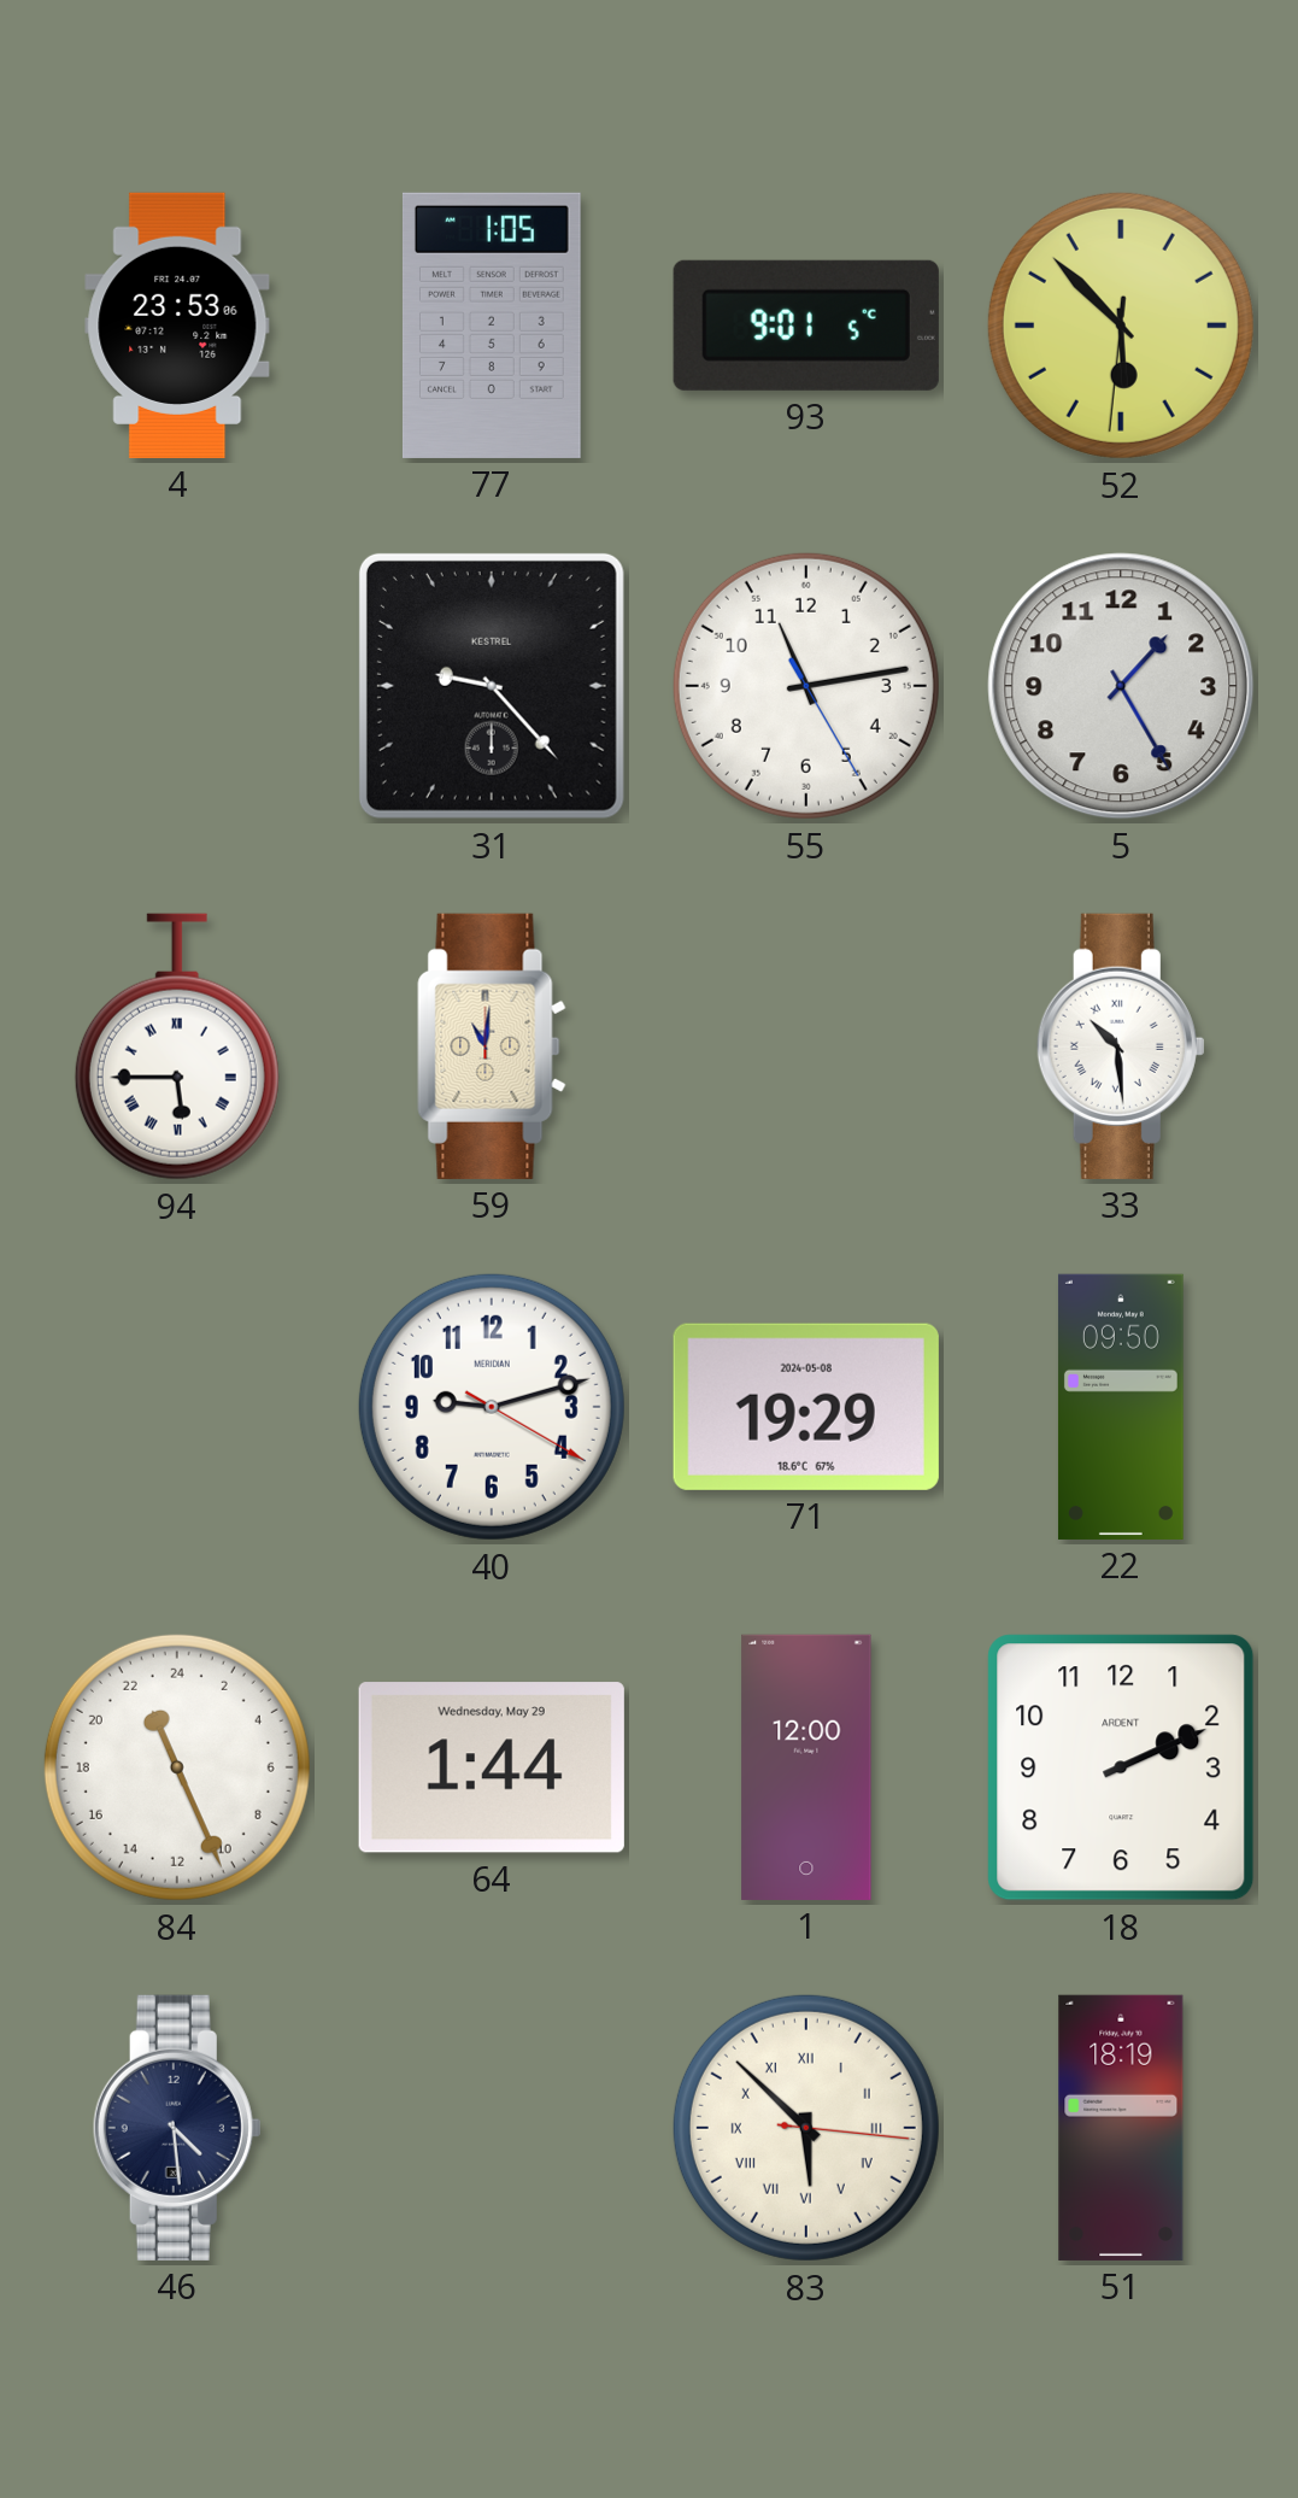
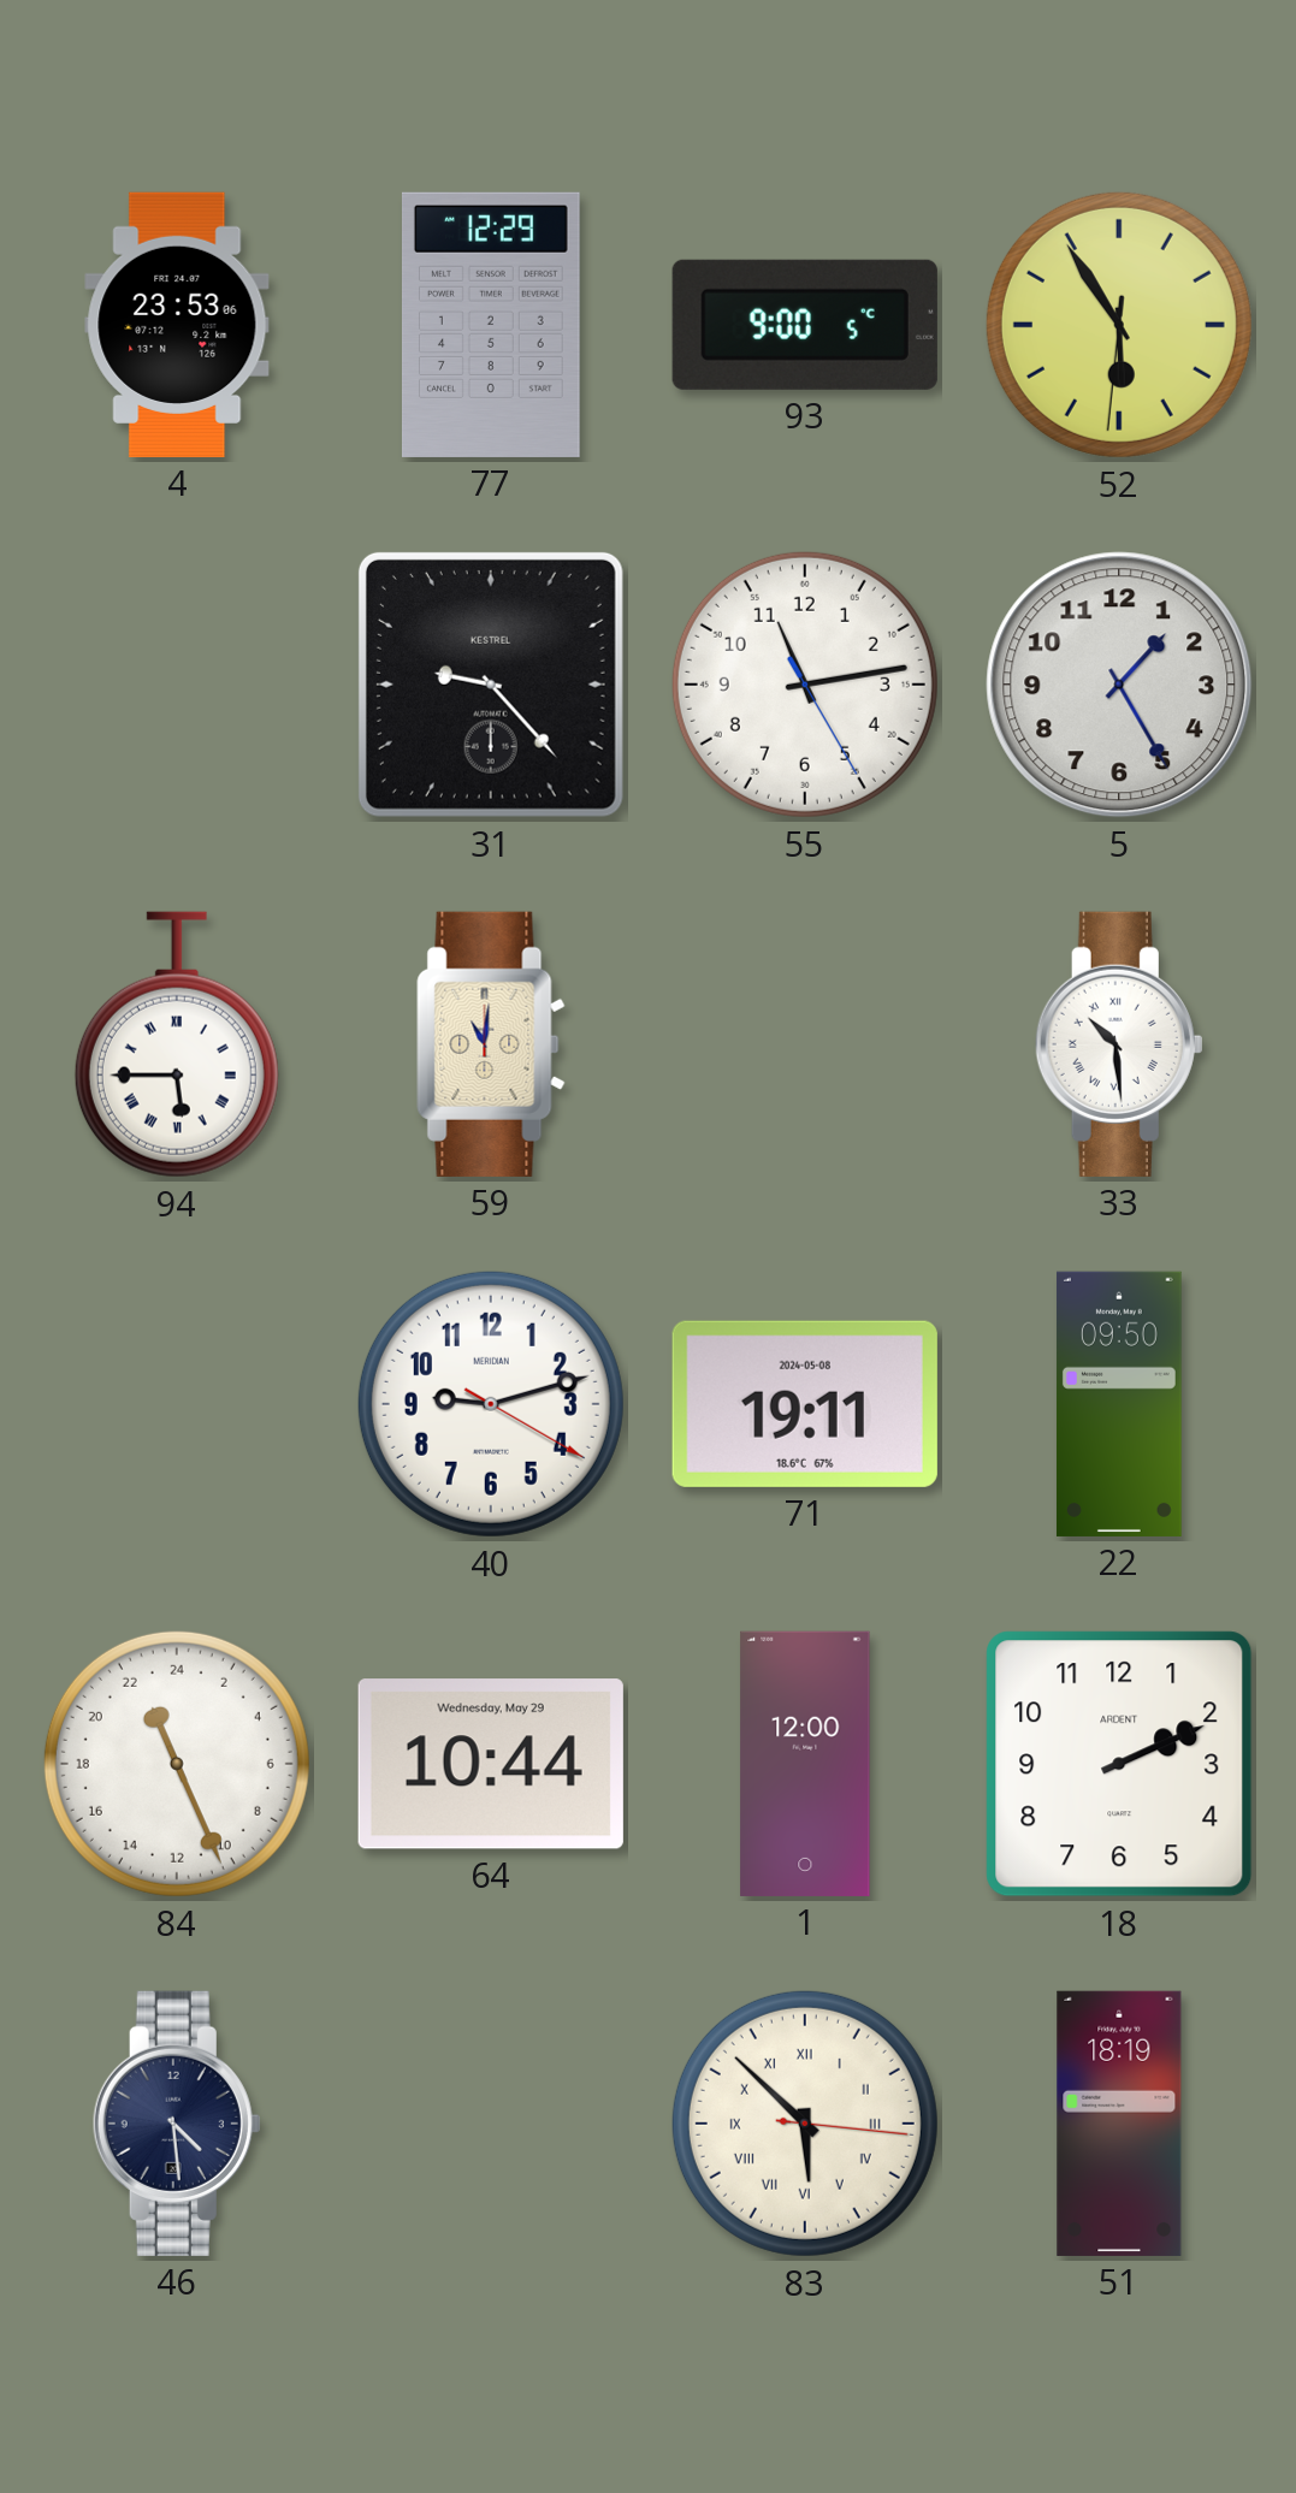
77: 1:05 -> 12:29 (491, 325)
93: 9:01 -> 9:00 (805, 325)
52: 5:52 -> 5:54 (1119, 325)
71: 19:29 -> 19:11 (805, 1404)
64: 1:44 -> 10:44 (491, 1764)
